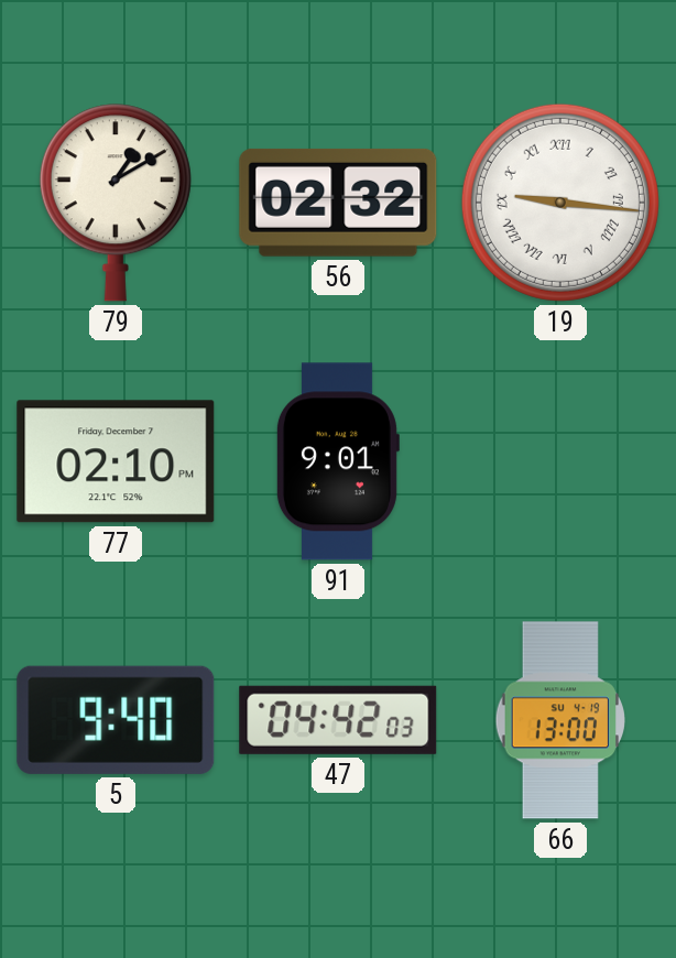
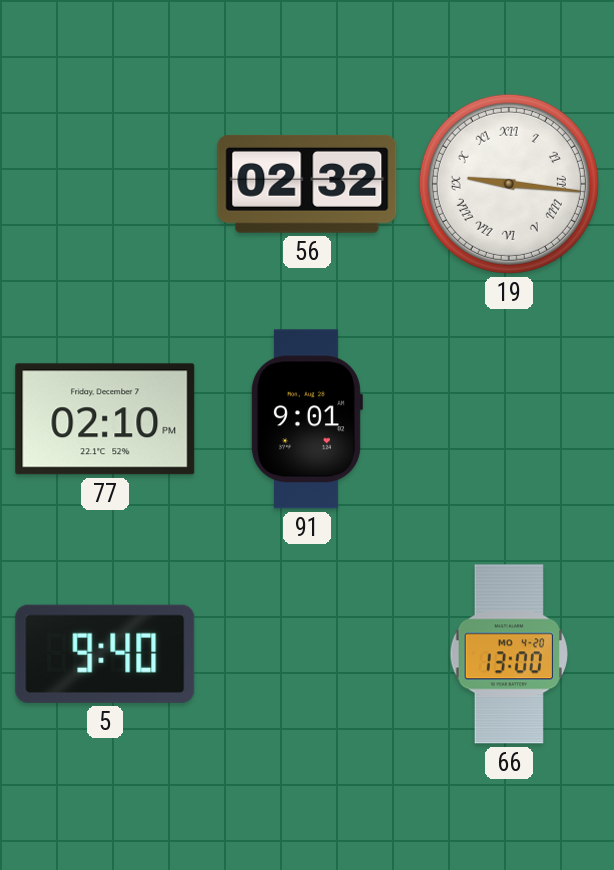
79: 1:10 -> none (116, 203)
47: 04:42 -> none (338, 720)
66 date: SU 4-19 -> MO 4-20 (509, 654)
